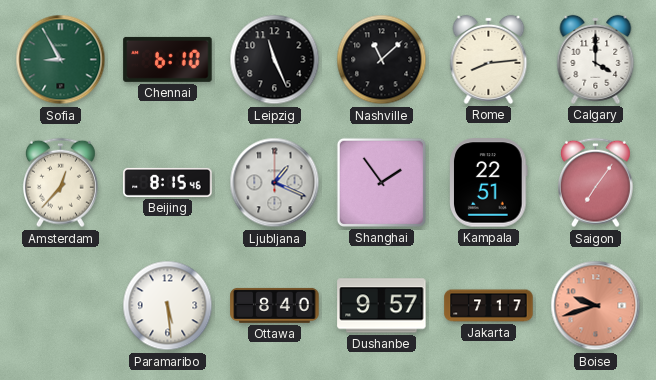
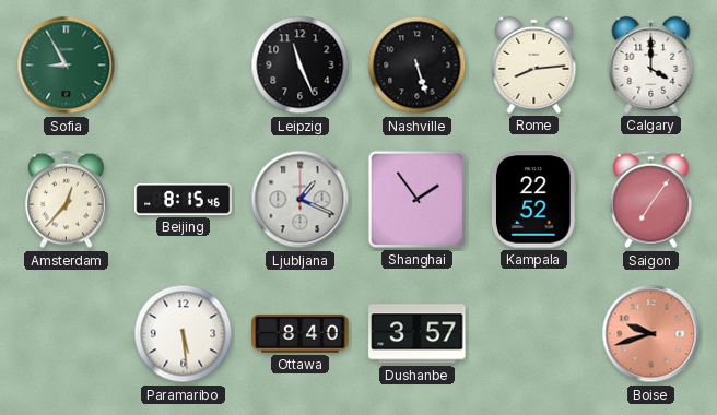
Chennai: 6:10 -> none (168, 59)
Nashville: 11:08 -> 5:27 (418, 66)
Kampala: 22:51 -> 22:52 (534, 200)
Dushanbe: 9:57 -> 3:57 (418, 334)
Jakarta: 7:17 -> none (489, 306)
